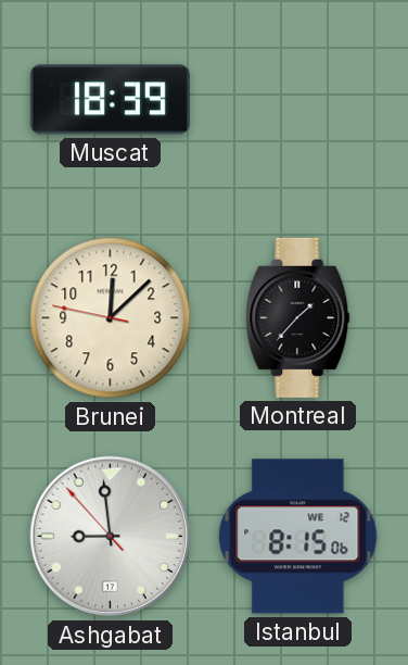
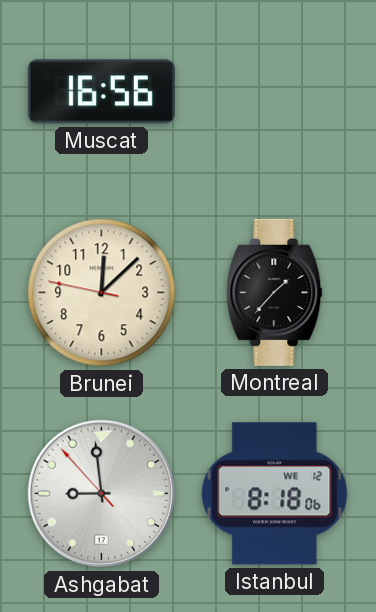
Muscat: 18:39 -> 16:56 (101, 92)
Istanbul: 8:15 -> 8:18 (275, 494)
